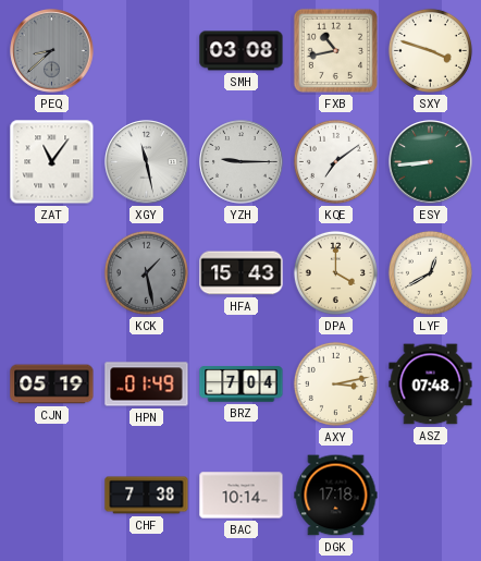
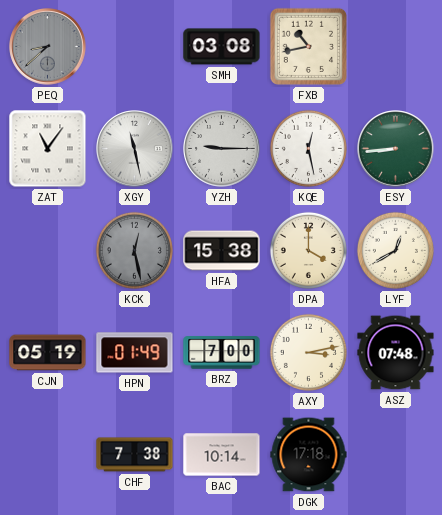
SXY: 3:48 -> none (430, 50)
KQE: 7:09 -> 12:28 (308, 148)
KCK: 1:28 -> 12:28 (134, 250)
HFA: 15:43 -> 15:38 (222, 251)
BRZ: 7:04 -> 7:00 (222, 353)
